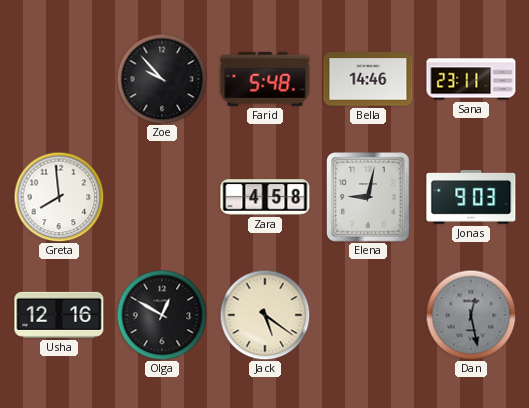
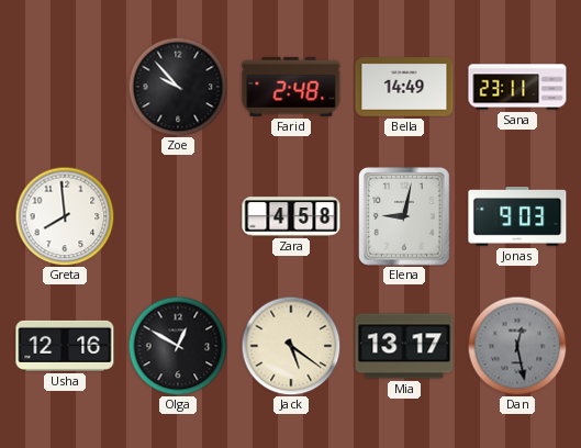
Farid: 5:48 -> 2:48 (291, 87)
Bella: 14:46 -> 14:49 (404, 87)
Mia: none -> 13:17 (404, 346)
